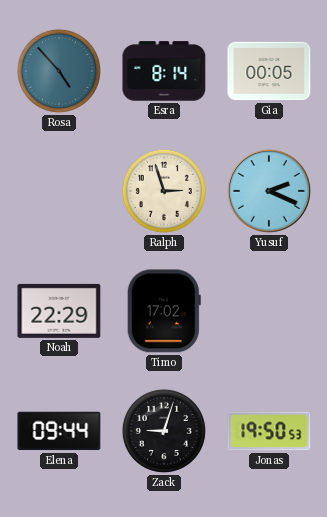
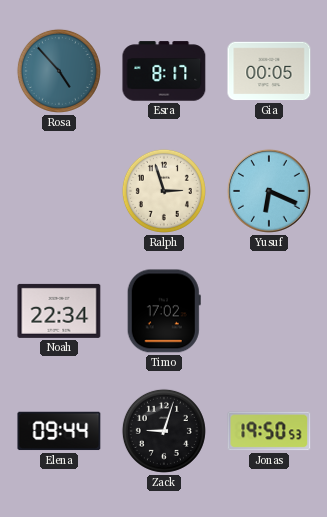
Esra: 8:14 -> 8:17 (164, 71)
Yusuf: 2:19 -> 6:19 (269, 191)
Noah: 22:29 -> 22:34 (59, 311)
